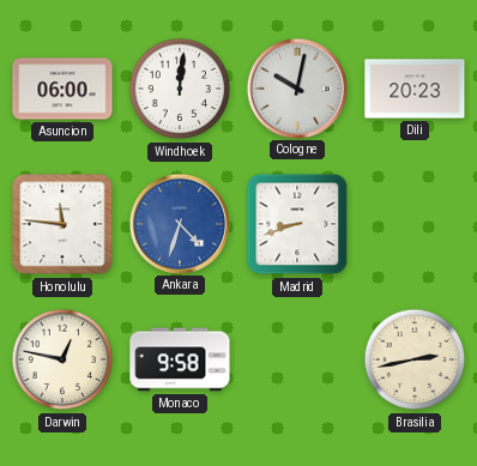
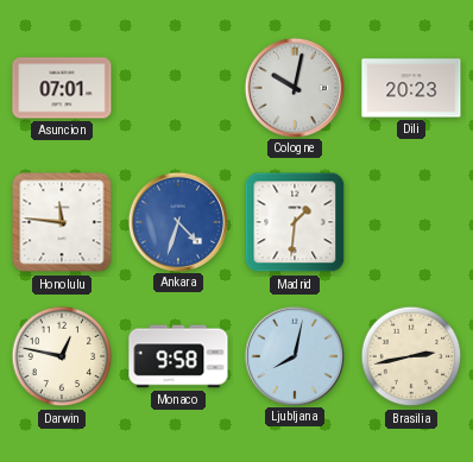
Asuncion: 06:00 -> 07:01 (62, 88)
Windhoek: 12:01 -> none (180, 89)
Madrid: 8:42 -> 1:31 (295, 222)
Ljubljana: none -> 8:02 (294, 355)
